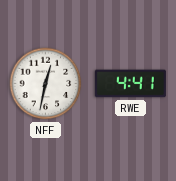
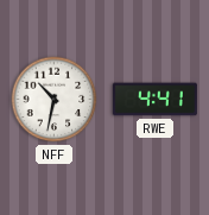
NFF: 12:32 -> 10:32 (55, 100)
